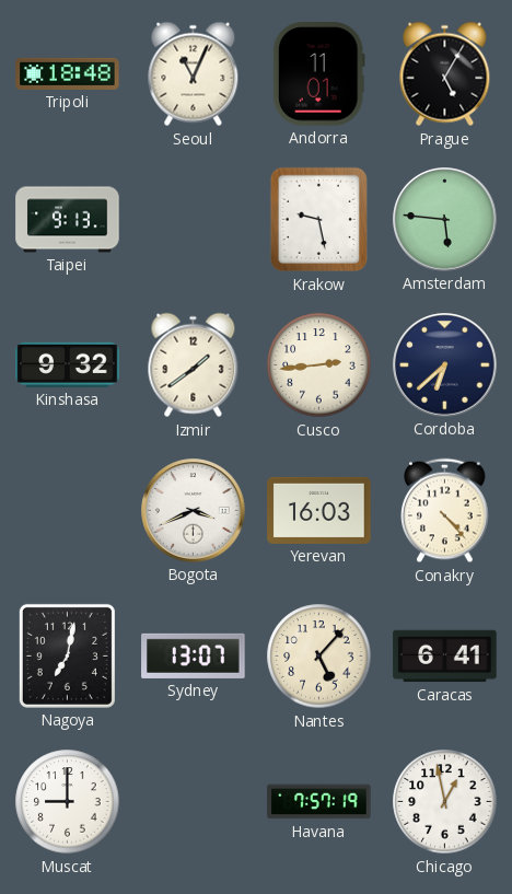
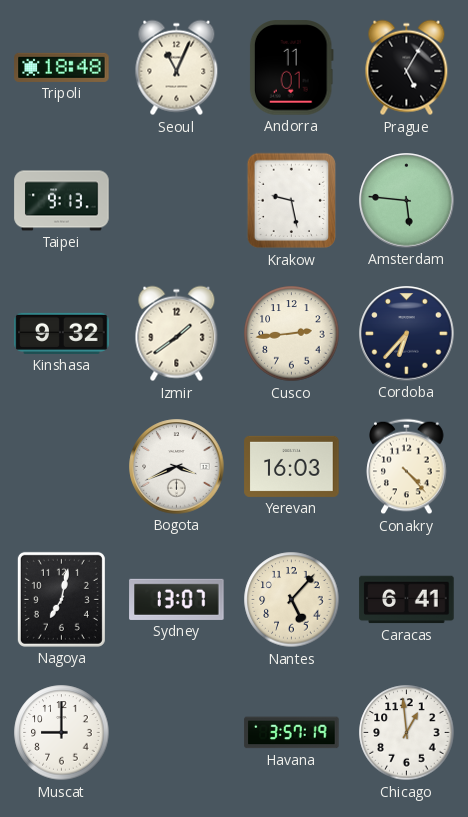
Cordoba: 6:38 -> 6:37 (407, 334)
Havana: 7:57 -> 3:57 (292, 733)
Chicago: 12:58 -> 12:59 (407, 733)
